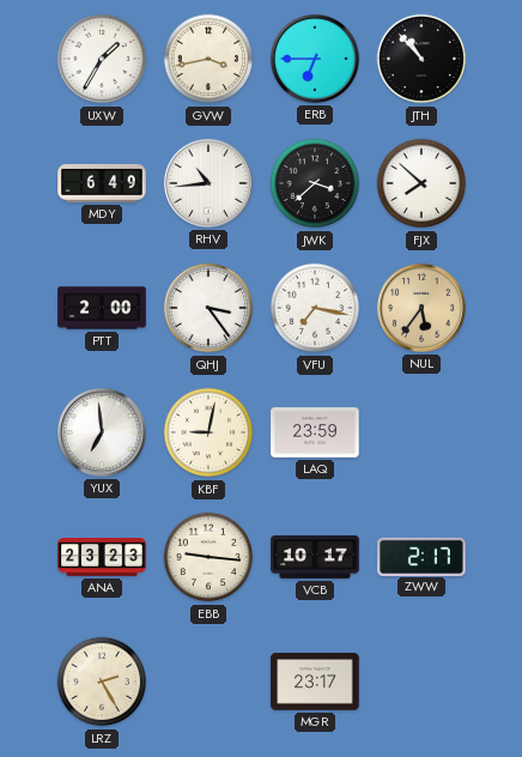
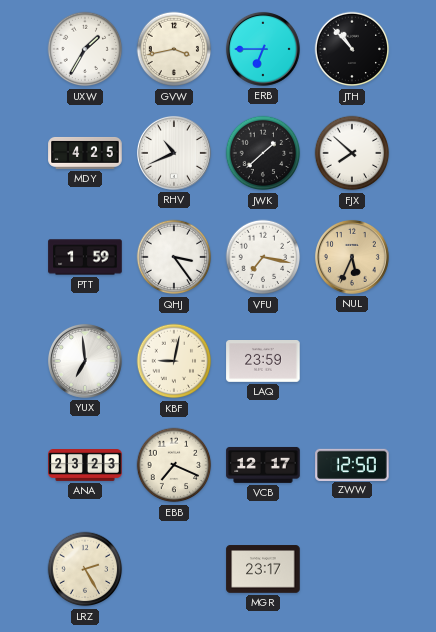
MDY: 6:49 -> 4:25 (85, 153)
RHV: 10:44 -> 10:41 (174, 153)
JWK: 3:38 -> 1:38 (263, 153)
PTT: 2:00 -> 1:59 (85, 257)
NUL: 5:36 -> 5:34 (352, 257)
EBB: 9:16 -> 7:19 (174, 465)
VCB: 10:17 -> 12:17 (263, 465)
ZWW: 2:17 -> 12:50 (352, 464)
